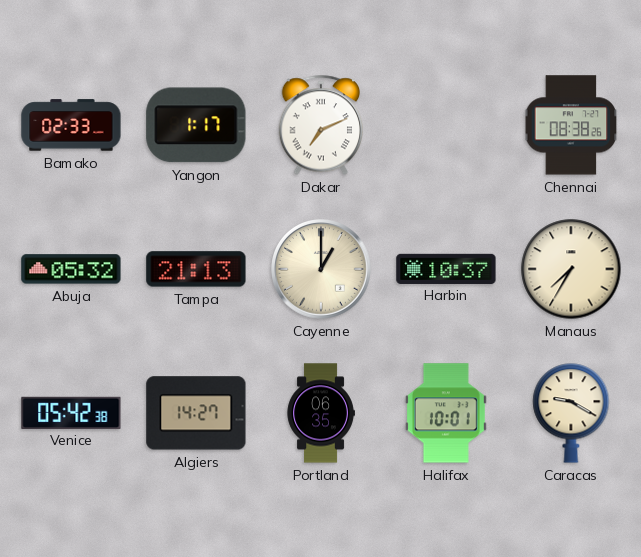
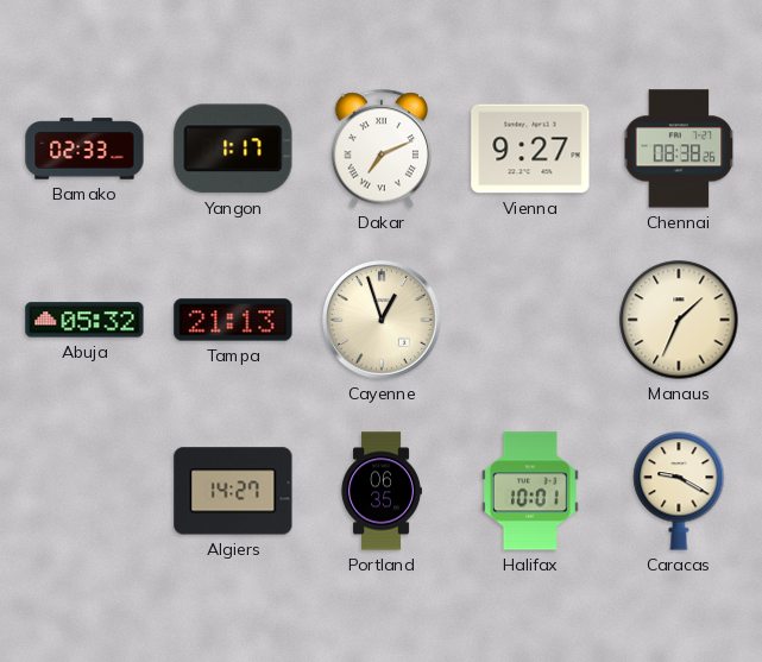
Vienna: none -> 9:27 (530, 149)
Cayenne: 1:00 -> 12:57 (382, 320)
Harbin: 10:37 -> none (446, 268)
Manaus: 7:35 -> 1:34 (679, 320)
Venice: 05:42 -> none (71, 412)
